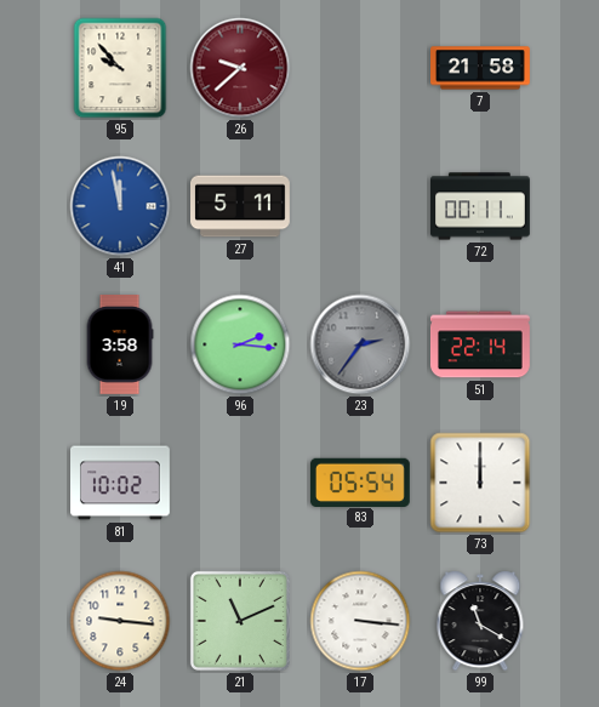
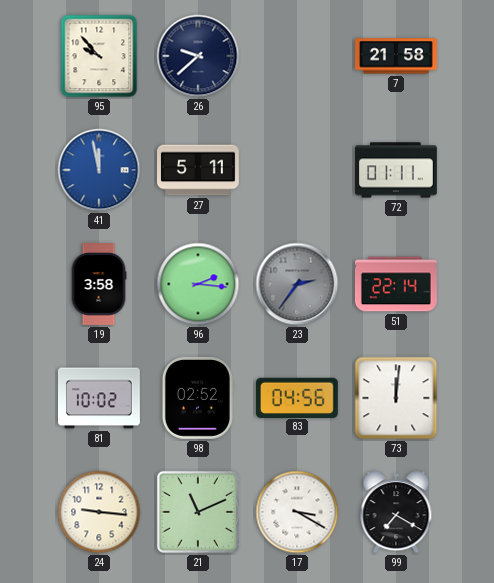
26 dial: burgundy -> navy (198, 56)
72: 00:11 -> 01:11 (397, 170)
98: none -> 02:52 (198, 398)
83: 05:54 -> 04:56 (297, 397)
73: 12:00 -> 12:01 (396, 398)
17: 3:16 -> 3:20 (297, 512)
99: 11:20 -> 7:20 (396, 512)
